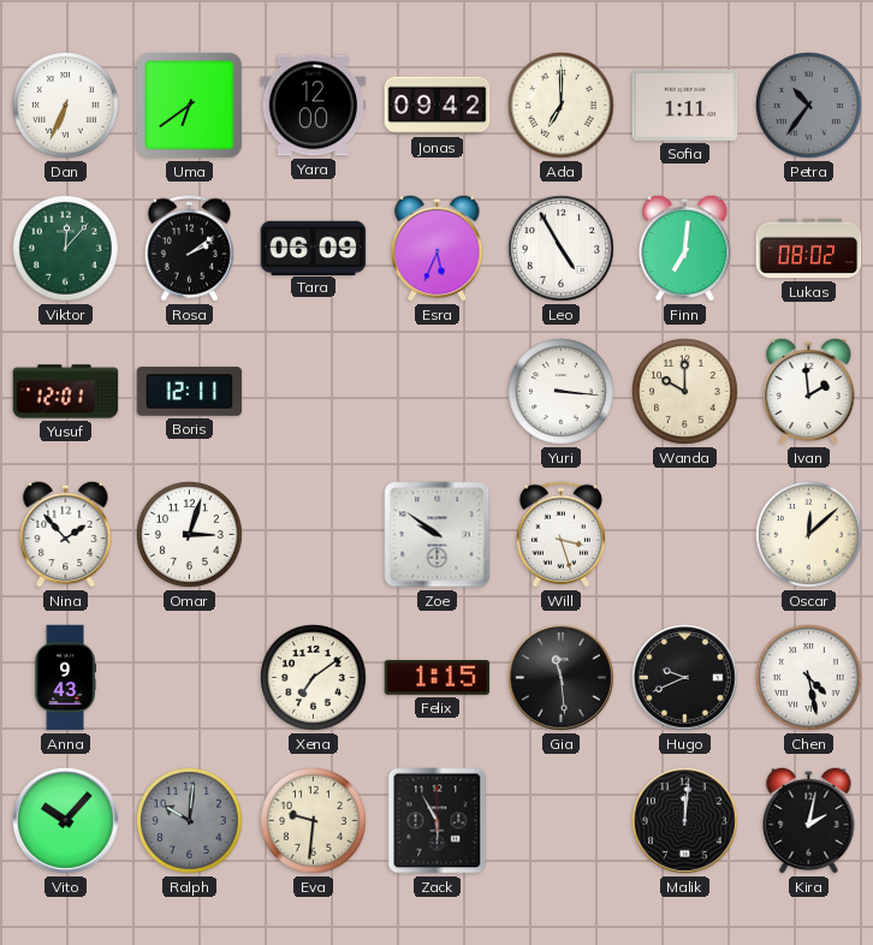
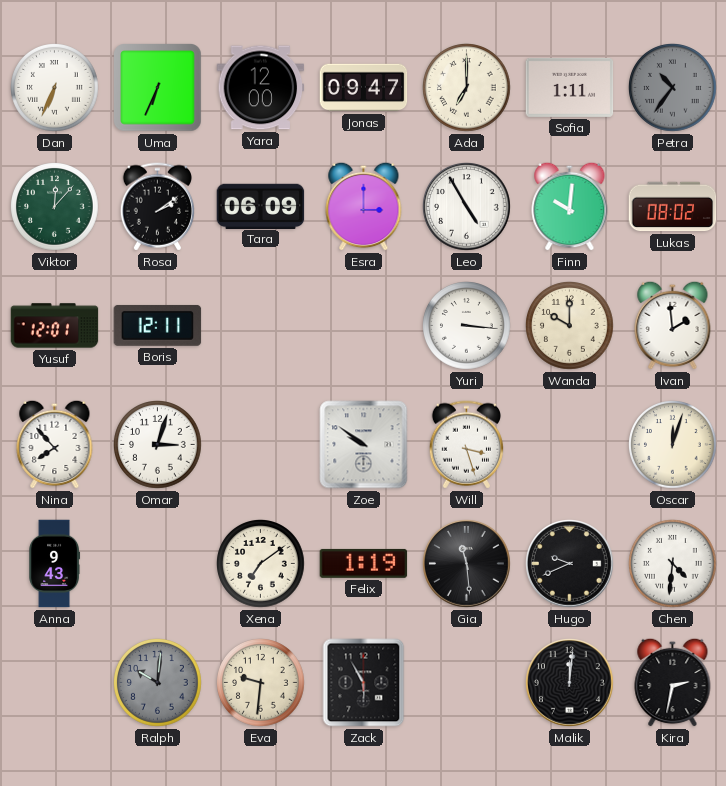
Uma: 6:39 -> 6:34 (158, 88)
Jonas: 09:42 -> 09:47 (364, 88)
Esra: 5:34 -> 3:00 (364, 206)
Finn: 7:01 -> 10:01 (570, 206)
Nina: 1:53 -> 7:53 (55, 444)
Oscar: 12:08 -> 12:03 (673, 445)
Felix: 1:15 -> 1:19 (364, 563)
Chen: 4:28 -> 4:31 (673, 564)
Vito: 10:07 -> none (66, 821)
Kira: 2:02 -> 2:32 (673, 682)
